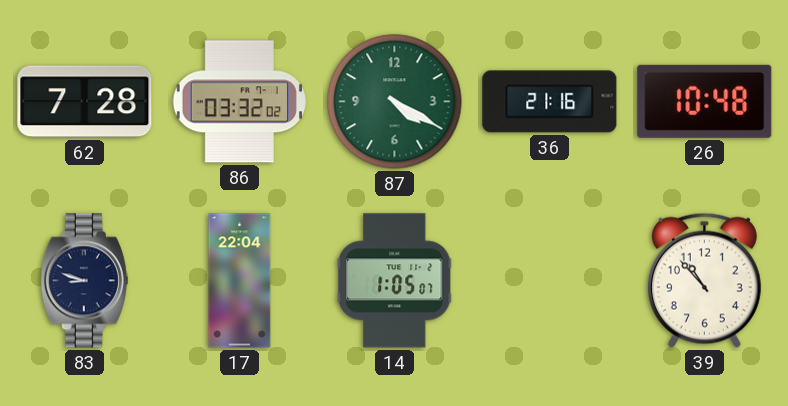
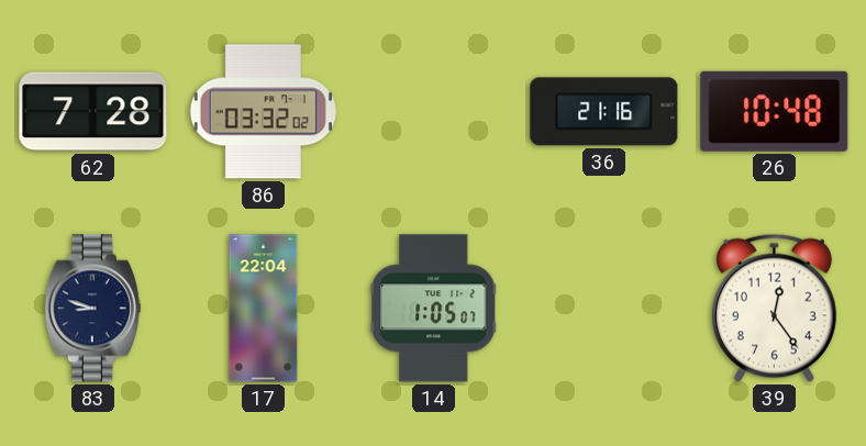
87: 4:20 -> none (395, 102)
39: 10:53 -> 12:24 (774, 308)
